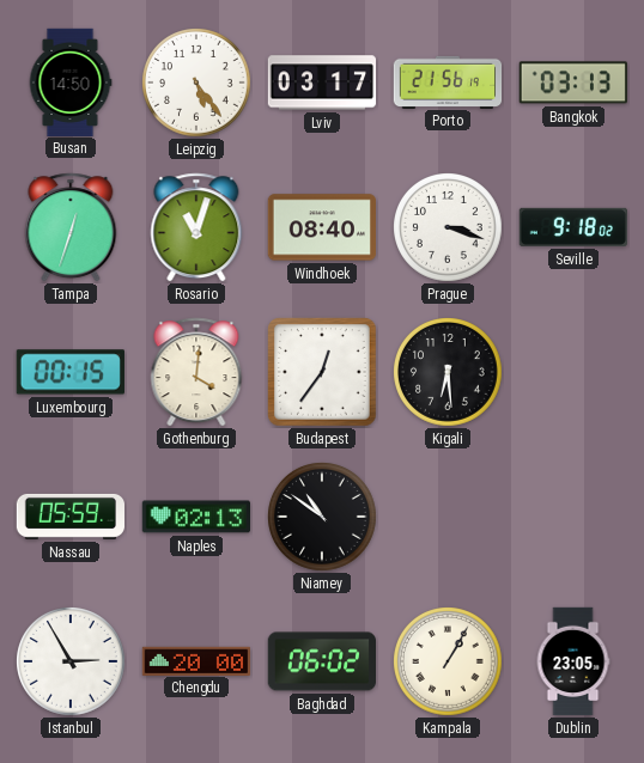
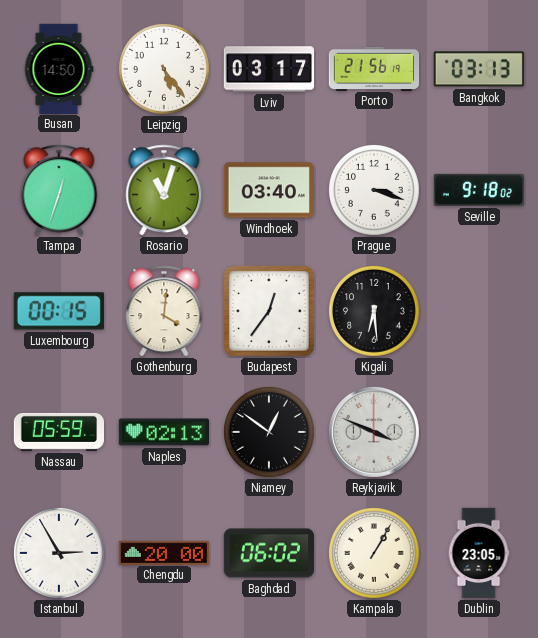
Windhoek: 08:40 -> 03:40 (268, 190)
Niamey: 10:51 -> 12:51 (270, 433)
Reykjavik: none -> 3:49 (374, 432)
